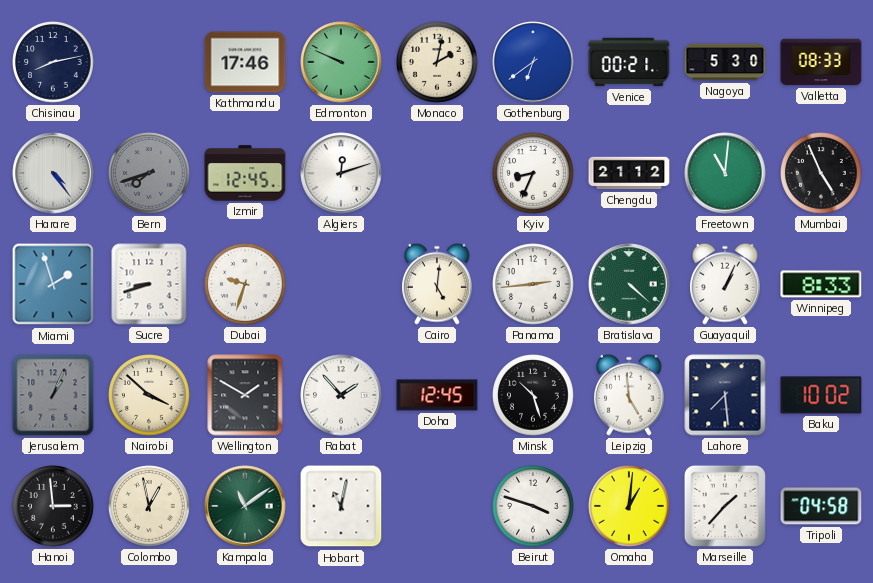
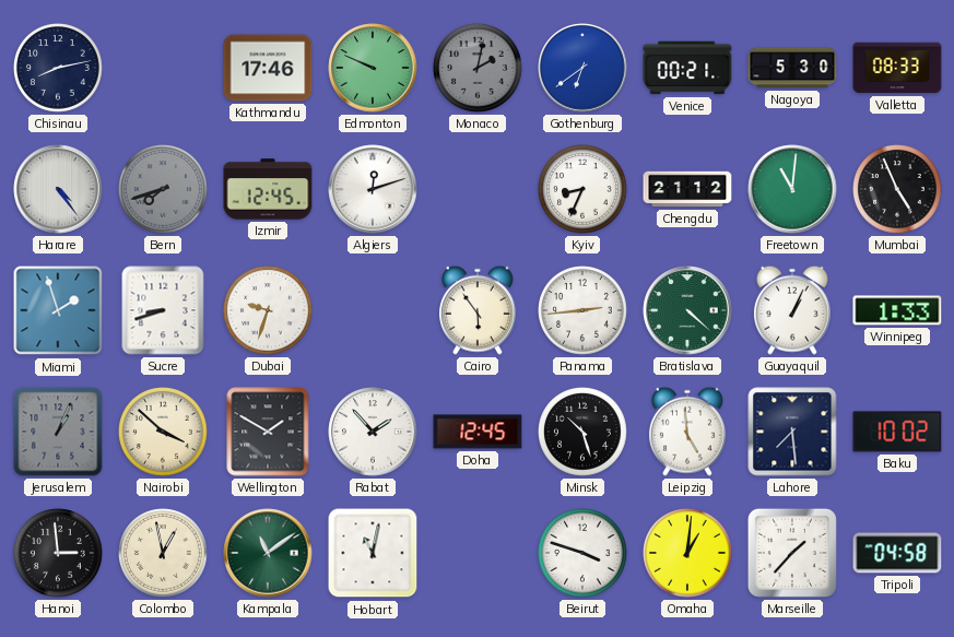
Monaco dial: cream -> grey (479, 69)
Cairo: 5:01 -> 5:54 (478, 310)
Winnipeg: 8:33 -> 1:33 (897, 310)
